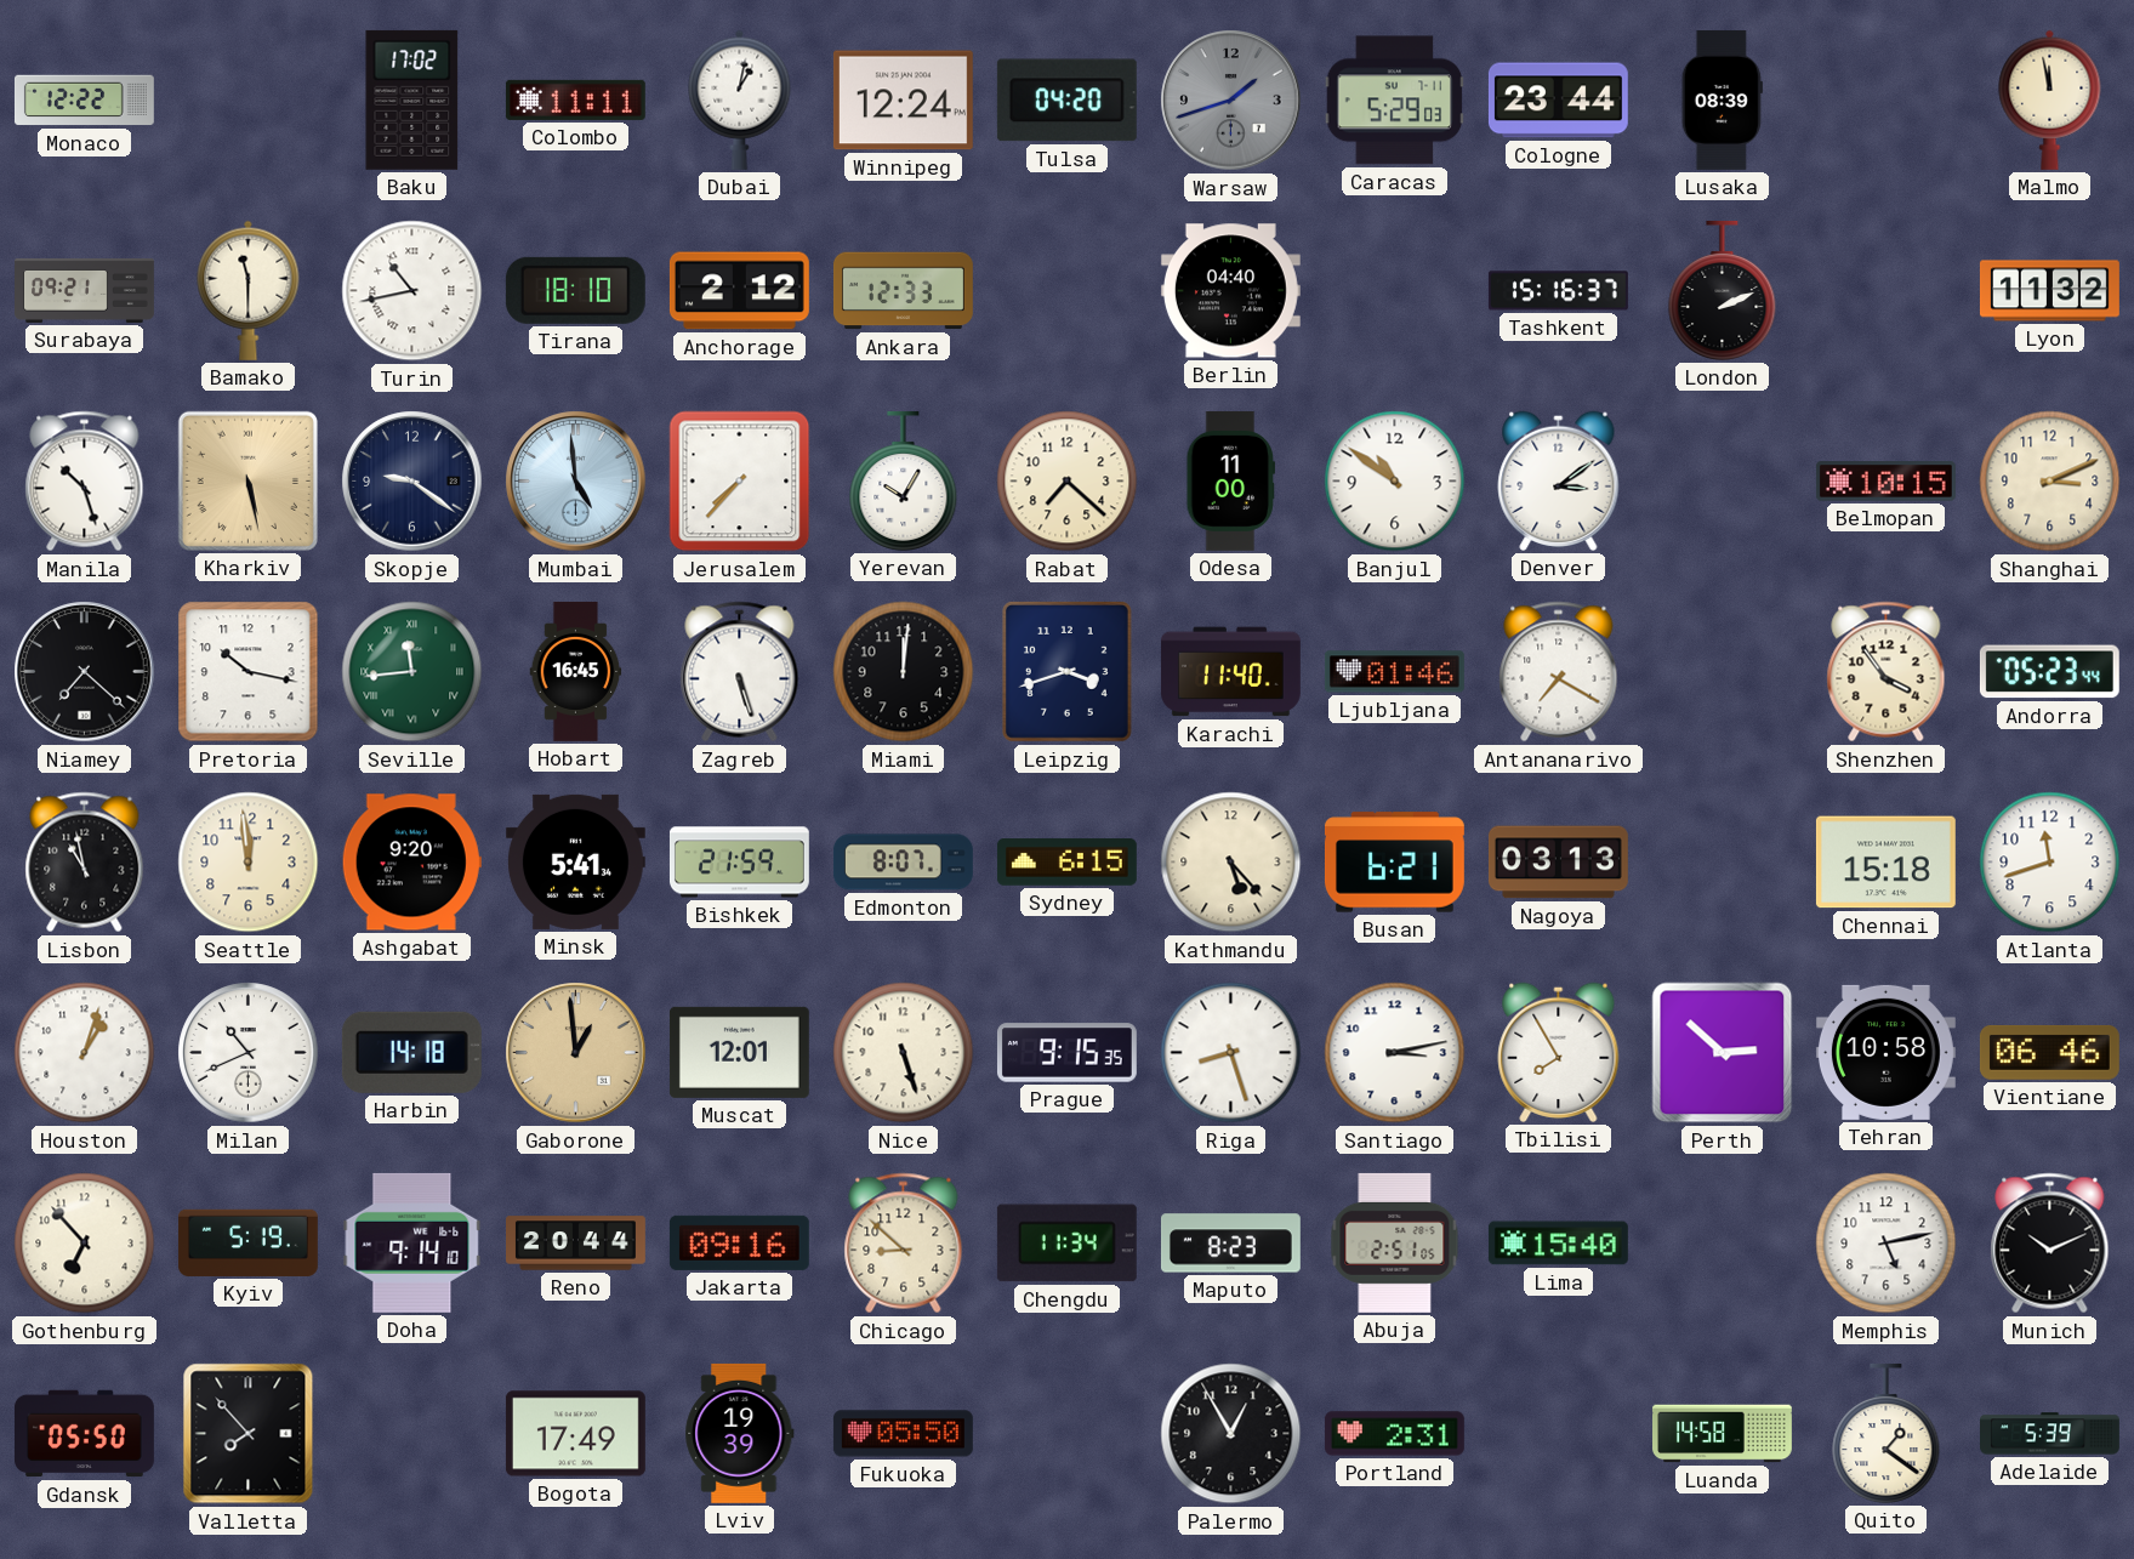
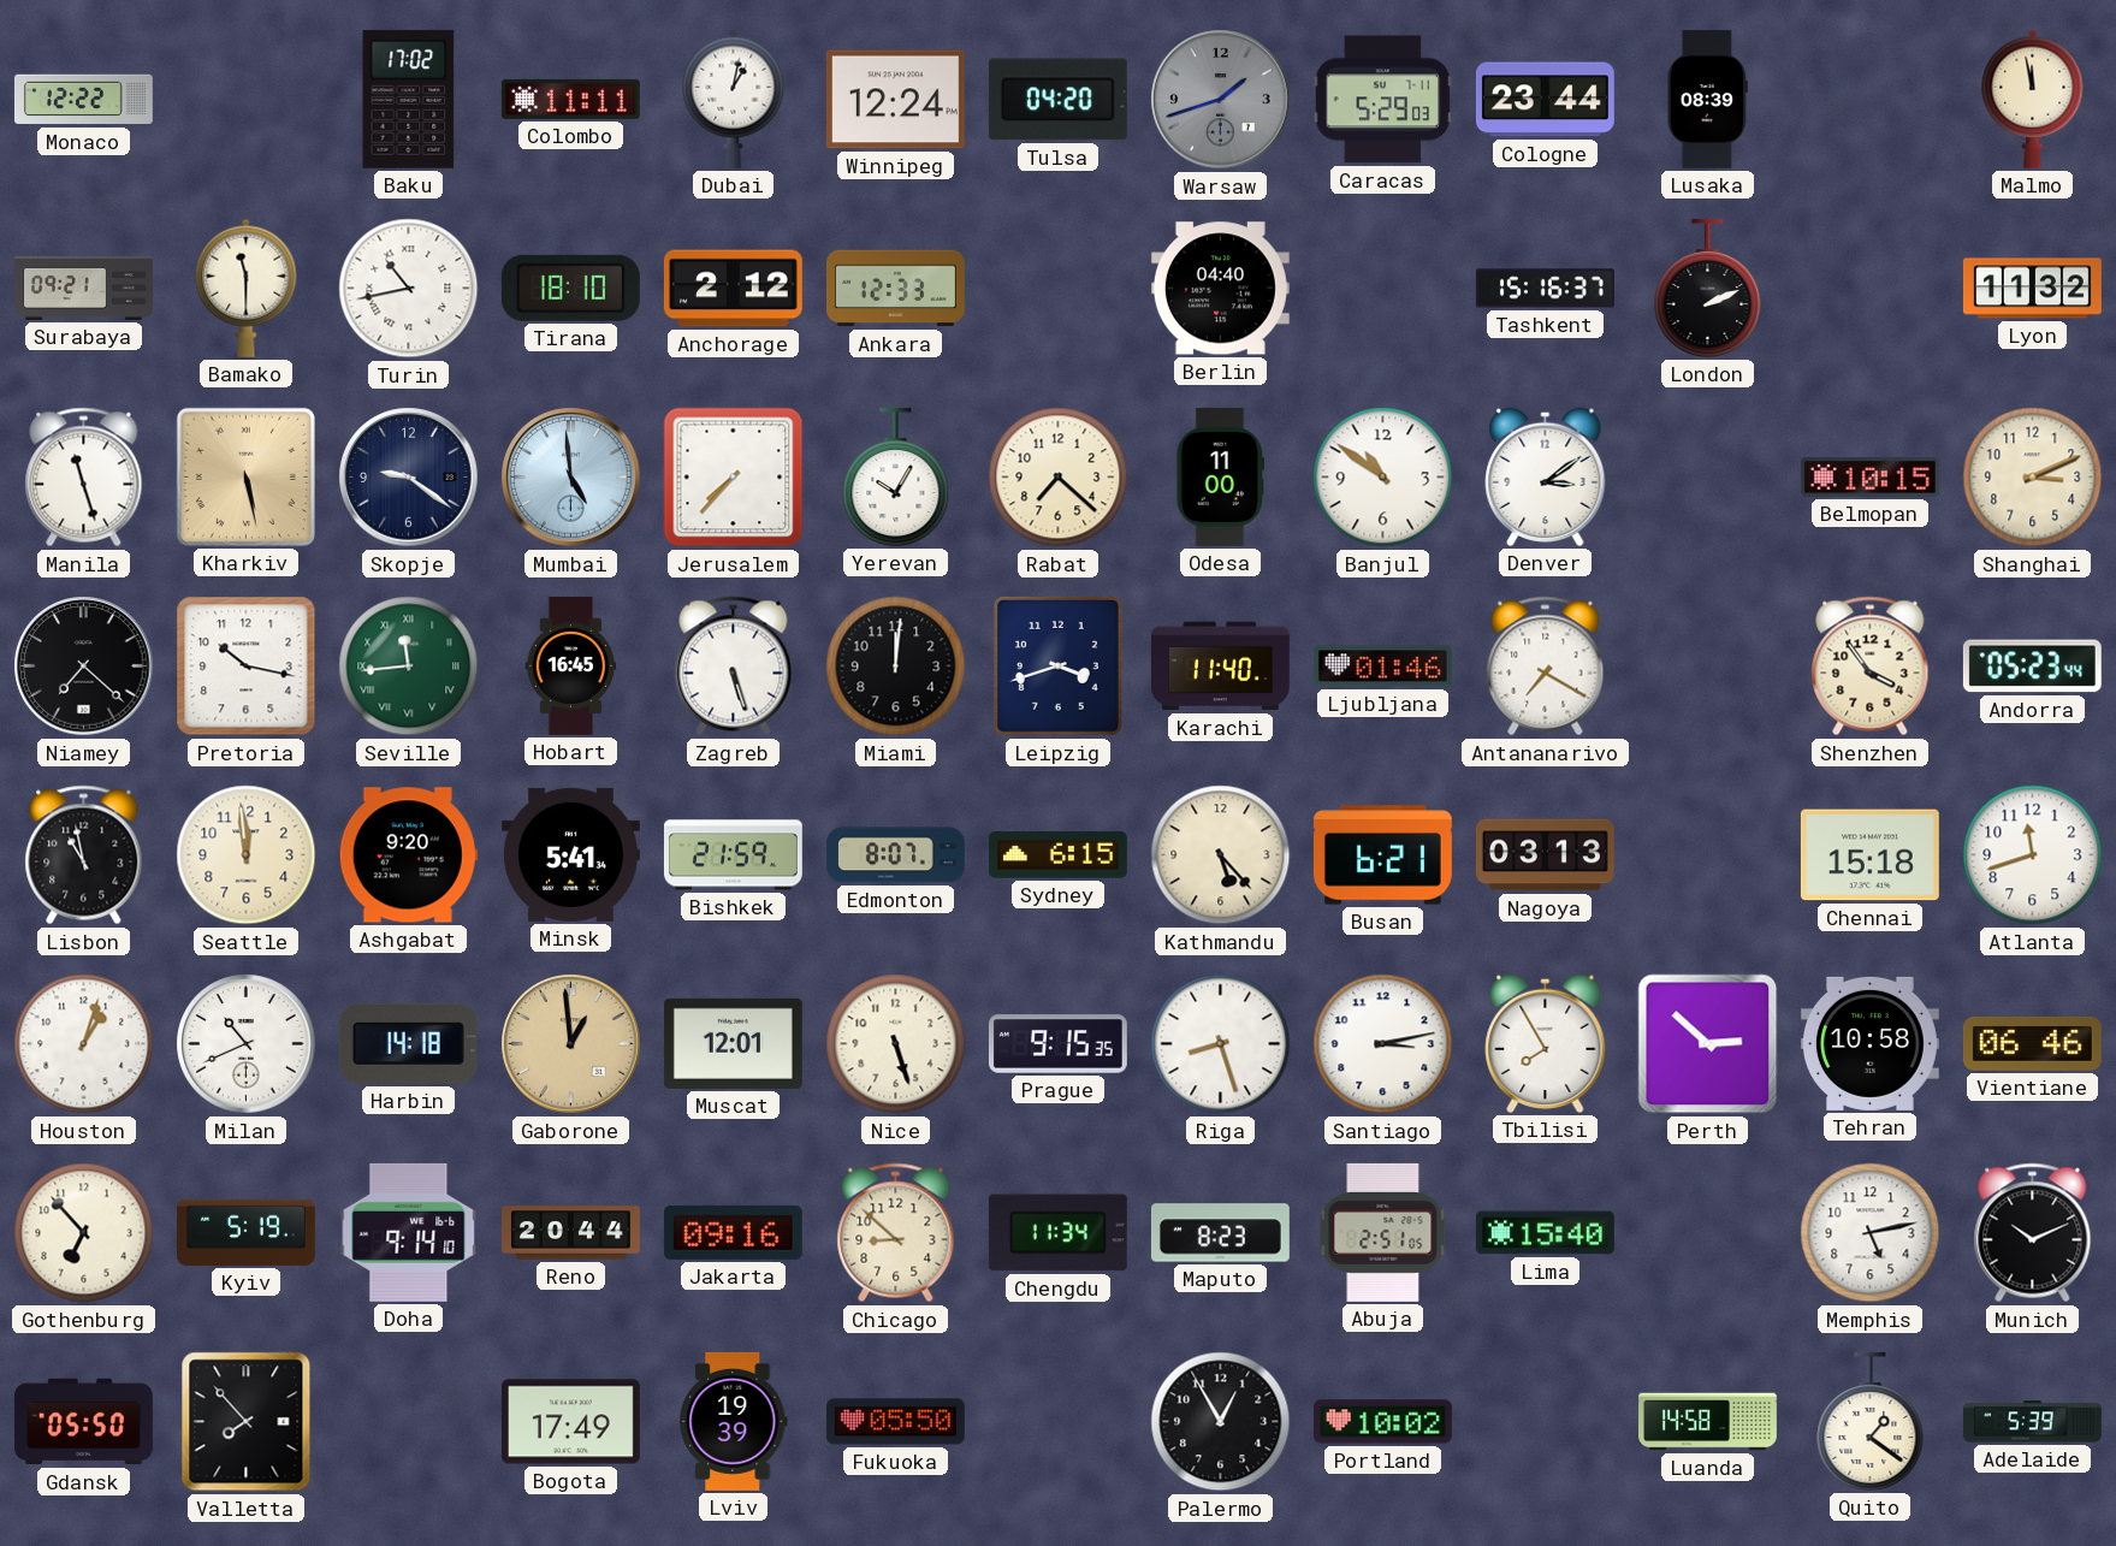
Manila: 10:27 -> 11:27 (84, 478)
Portland: 2:31 -> 10:02 (1382, 1422)
